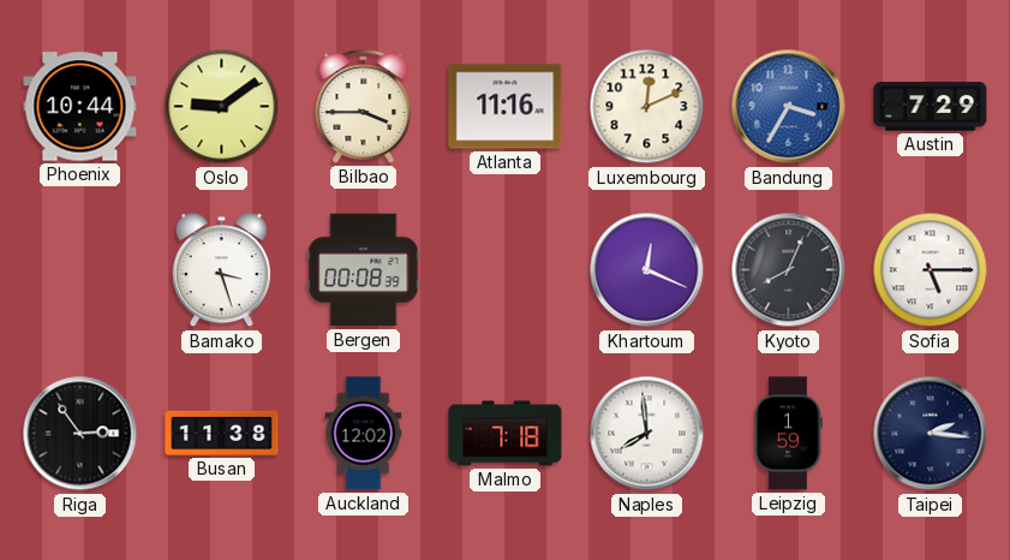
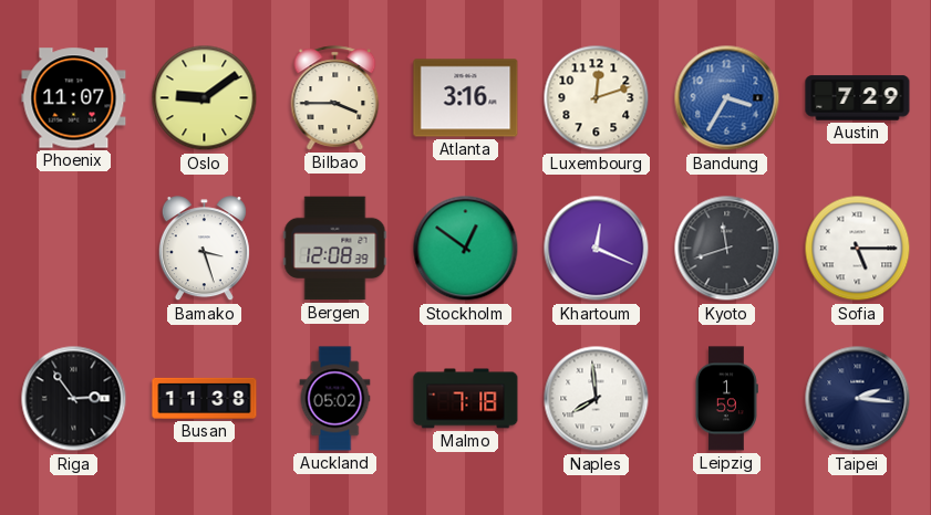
Phoenix: 10:44 -> 11:07 (74, 98)
Atlanta: 11:16 -> 3:16 (466, 98)
Luxembourg: 12:11 -> 12:12 (597, 98)
Bergen: 00:08 -> 12:08 (335, 249)
Stockholm: none -> 12:51 (466, 249)
Kyoto: 8:04 -> 11:42 (727, 249)
Auckland: 12:02 -> 05:02 (335, 399)
